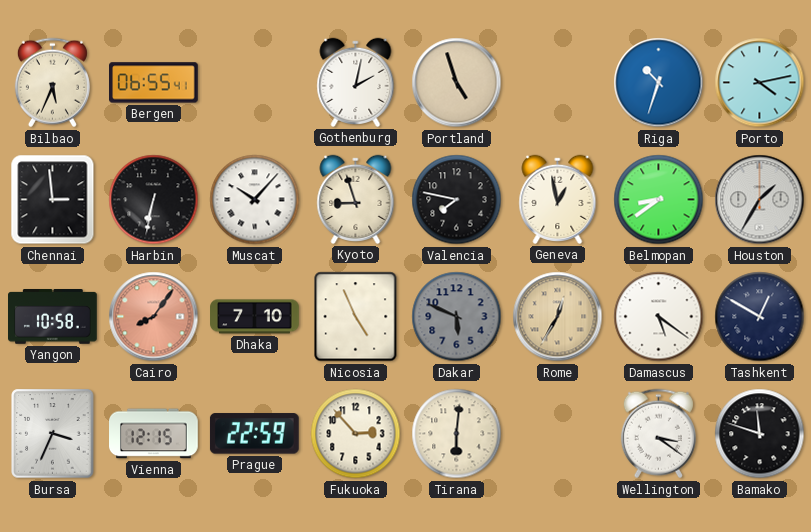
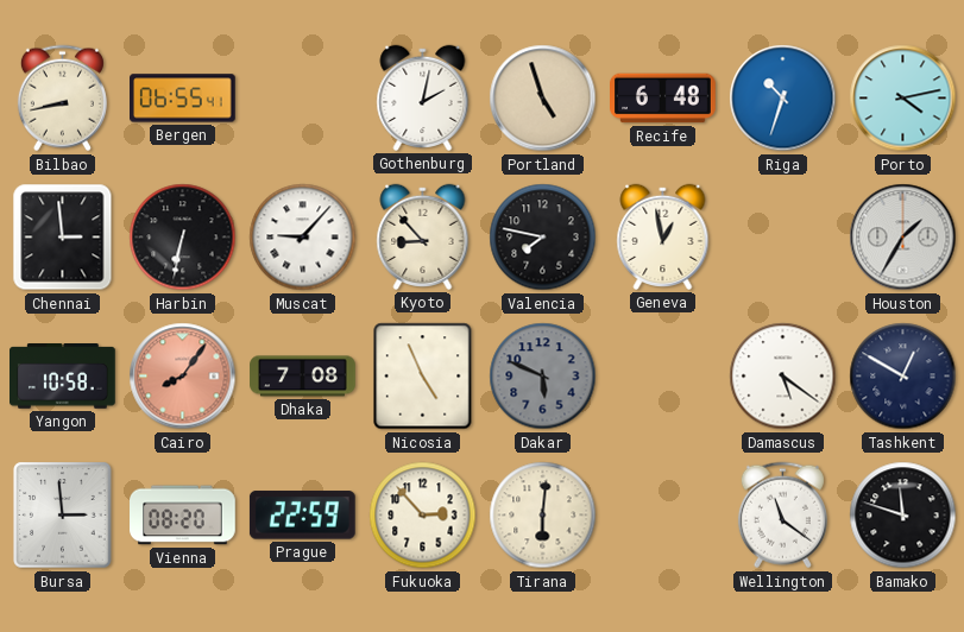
Bilbao: 5:34 -> 8:43 (62, 99)
Recife: none -> 6:48 (663, 99)
Muscat: 10:07 -> 9:07 (303, 238)
Kyoto: 8:57 -> 8:53 (423, 236)
Belmopan: 8:39 -> none (659, 200)
Dhaka: 7:10 -> 7:08 (303, 377)
Rome: 12:35 -> none (558, 317)
Bursa: 3:34 -> 2:59 (63, 516)
Vienna: 12:15 -> 08:20 (183, 516)
Wellington: 3:21 -> 11:21 (782, 516)
